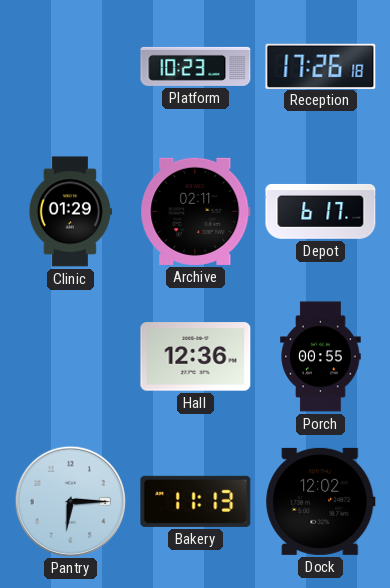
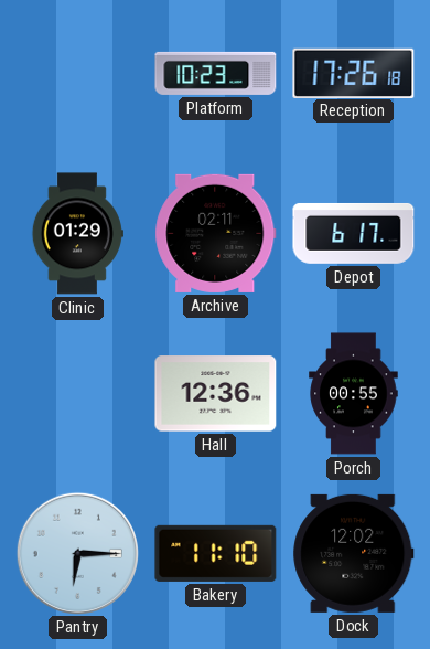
Bakery: 11:13 -> 11:10 (216, 553)
